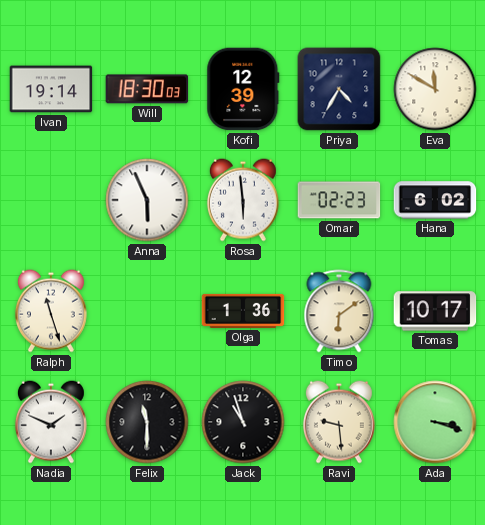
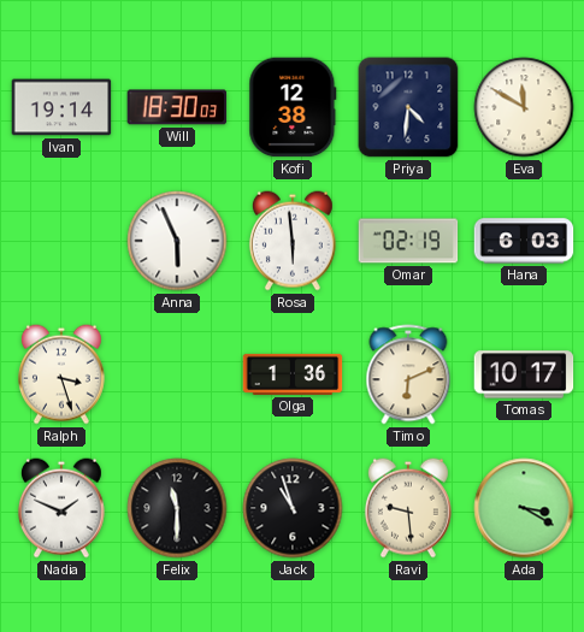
Kofi: 12:39 -> 12:38 (293, 107)
Priya: 4:35 -> 4:31 (408, 107)
Omar: 02:23 -> 02:19 (408, 241)
Hana: 6:02 -> 6:03 (524, 241)
Ralph: 11:27 -> 3:27 (61, 374)
Timo: 6:09 -> 6:11 (408, 374)
Ada: 3:18 -> 3:20 (524, 508)
